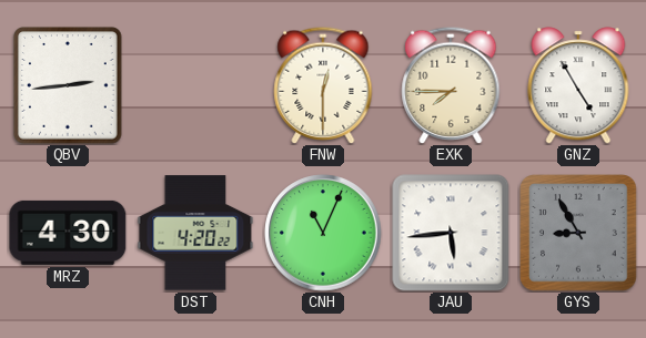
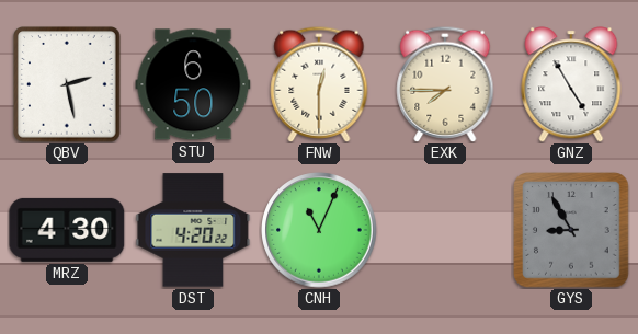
QBV: 2:44 -> 2:28 (67, 84)
STU: none -> 6:50 (193, 84)
JAU: 5:44 -> none (451, 233)
